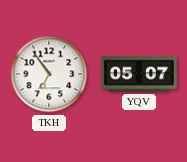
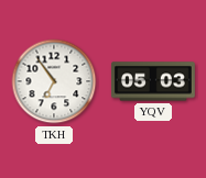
YQV: 05:07 -> 05:03 (154, 81)
